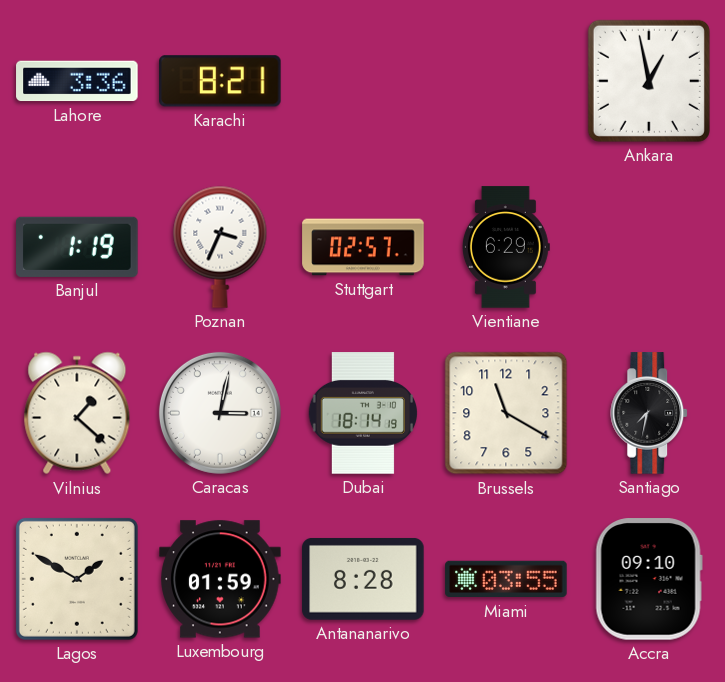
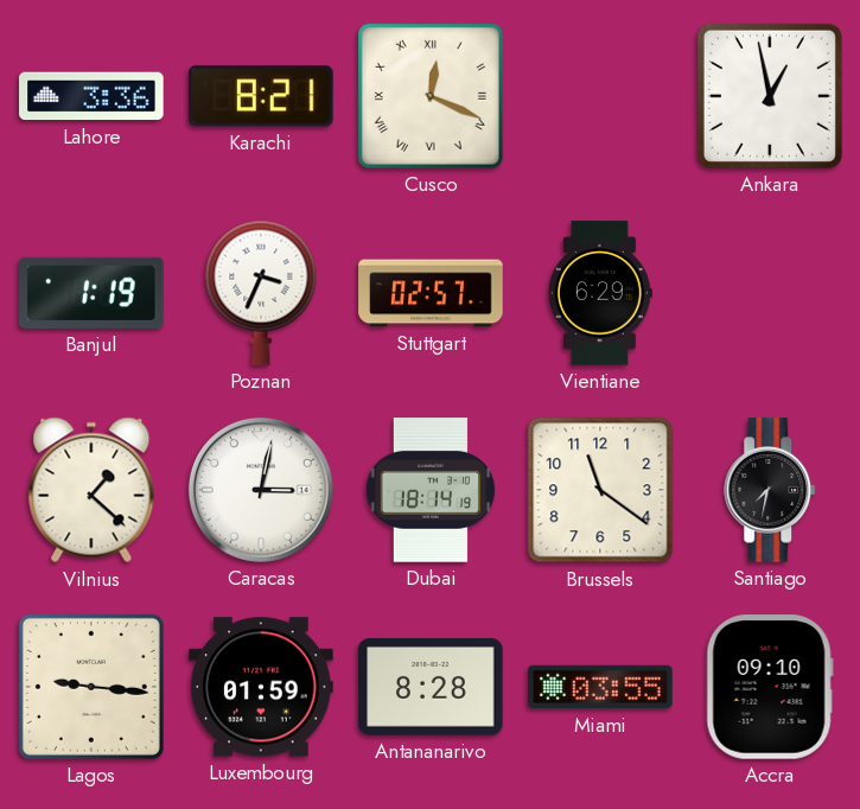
Cusco: none -> 12:19 (431, 96)
Brussels: 11:20 -> 11:21 (600, 490)
Lagos: 1:50 -> 9:16 (91, 687)
